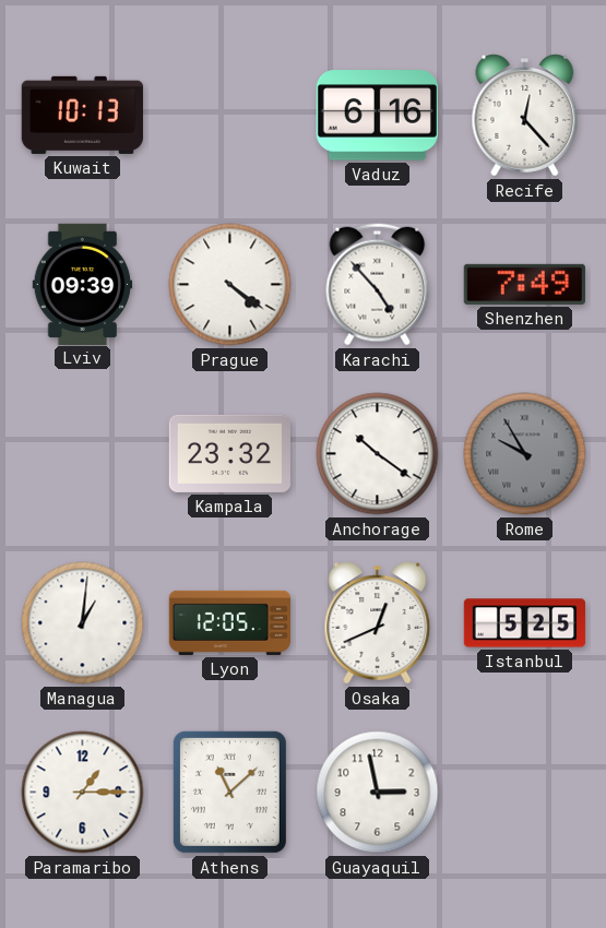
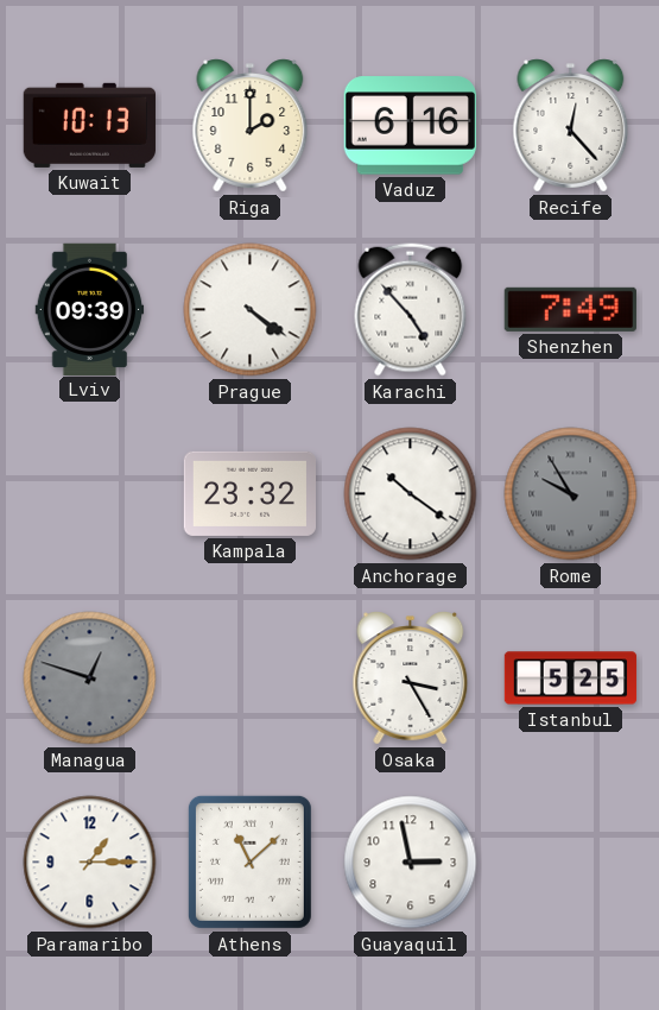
Riga: none -> 2:00 (251, 126)
Managua: 1:01 -> 12:48 (90, 678)
Managua dial: white -> grey (90, 678)
Lyon: 12:05 -> none (229, 622)
Osaka: 12:41 -> 3:25 (411, 678)
